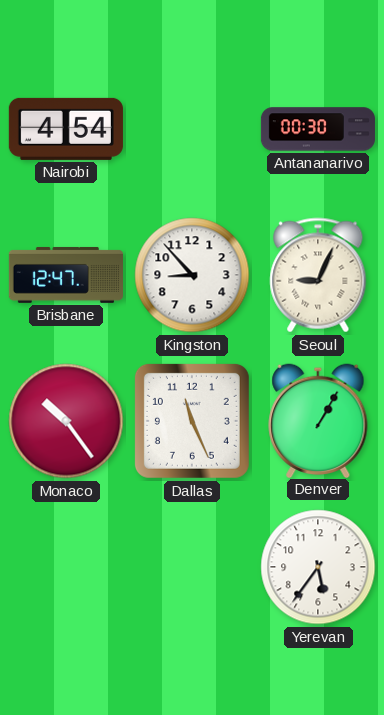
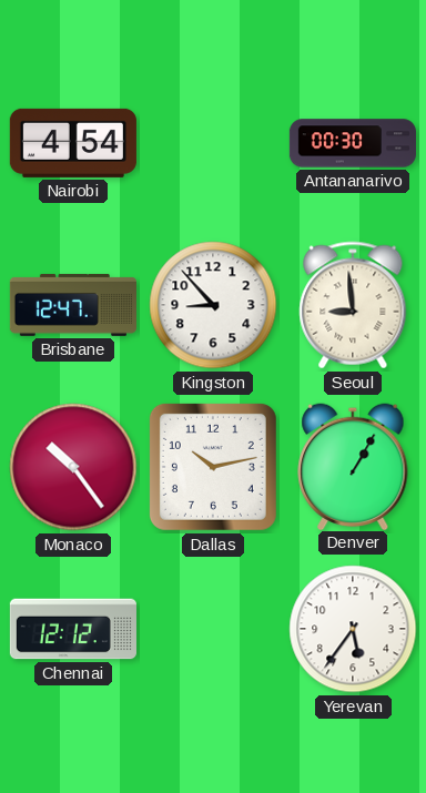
Seoul: 9:04 -> 8:59 (353, 305)
Dallas: 11:26 -> 10:13 (213, 467)
Chennai: none -> 12:12 (73, 629)
